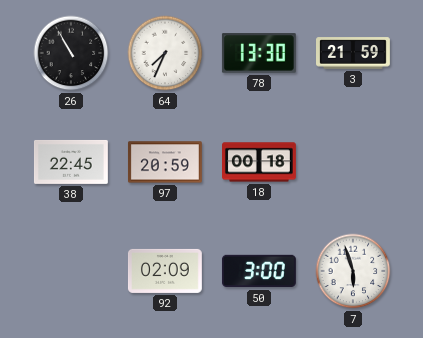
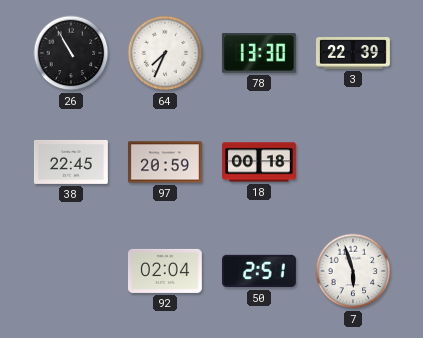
3: 21:59 -> 22:39 (354, 53)
92: 02:09 -> 02:04 (165, 271)
50: 3:00 -> 2:51 (259, 271)
